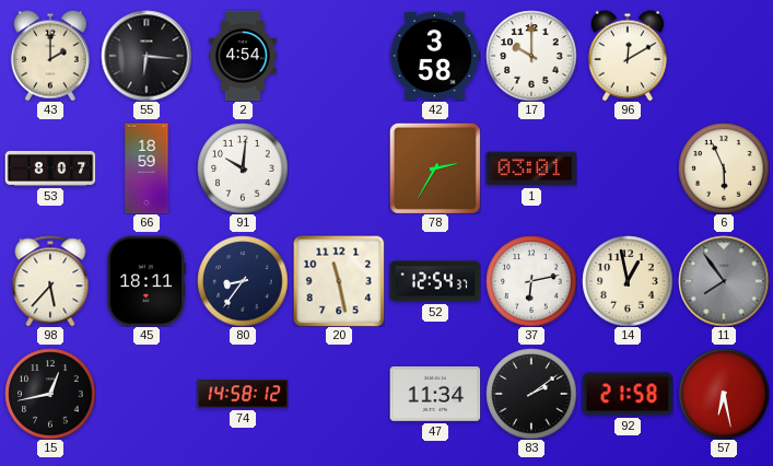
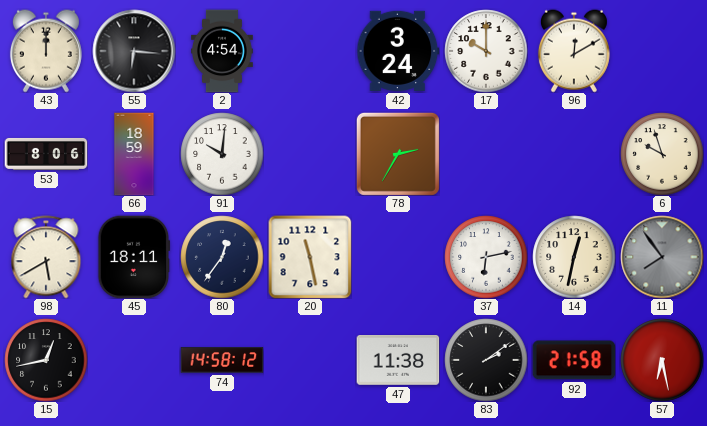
43: 2:00 -> 12:00 (46, 51)
42: 3:58 -> 3:24 (398, 51)
53: 8:07 -> 8:06 (46, 154)
1: 03:01 -> none (531, 168)
6: 5:56 -> 9:57 (662, 154)
98: 5:37 -> 5:40 (46, 257)
80: 8:36 -> 12:36 (222, 257)
52: 12:54 -> none (435, 281)
14: 12:58 -> 12:32 (574, 257)
47: 11:34 -> 11:38 (398, 361)
